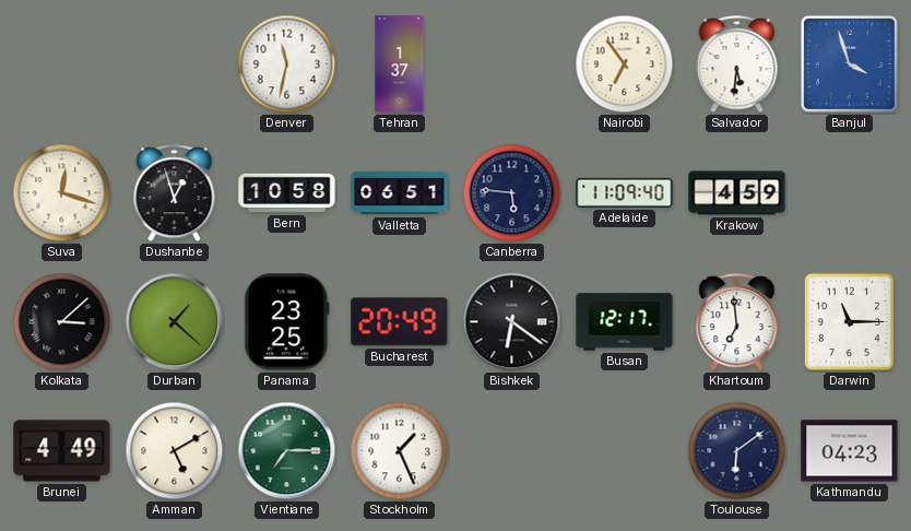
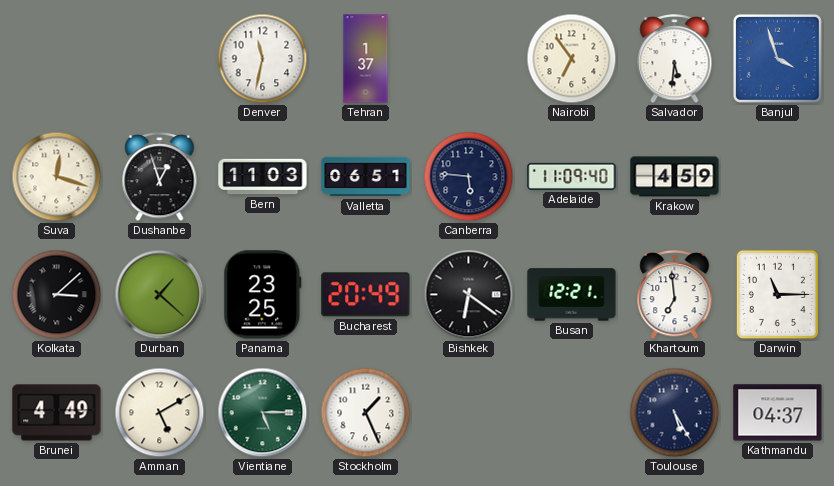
Bern: 10:58 -> 11:03 (263, 177)
Busan: 12:17 -> 12:21 (572, 295)
Vientiane: 7:15 -> 5:15 (263, 413)
Toulouse: 6:09 -> 5:25 (675, 413)
Kathmandu: 04:23 -> 04:37 (778, 413)
